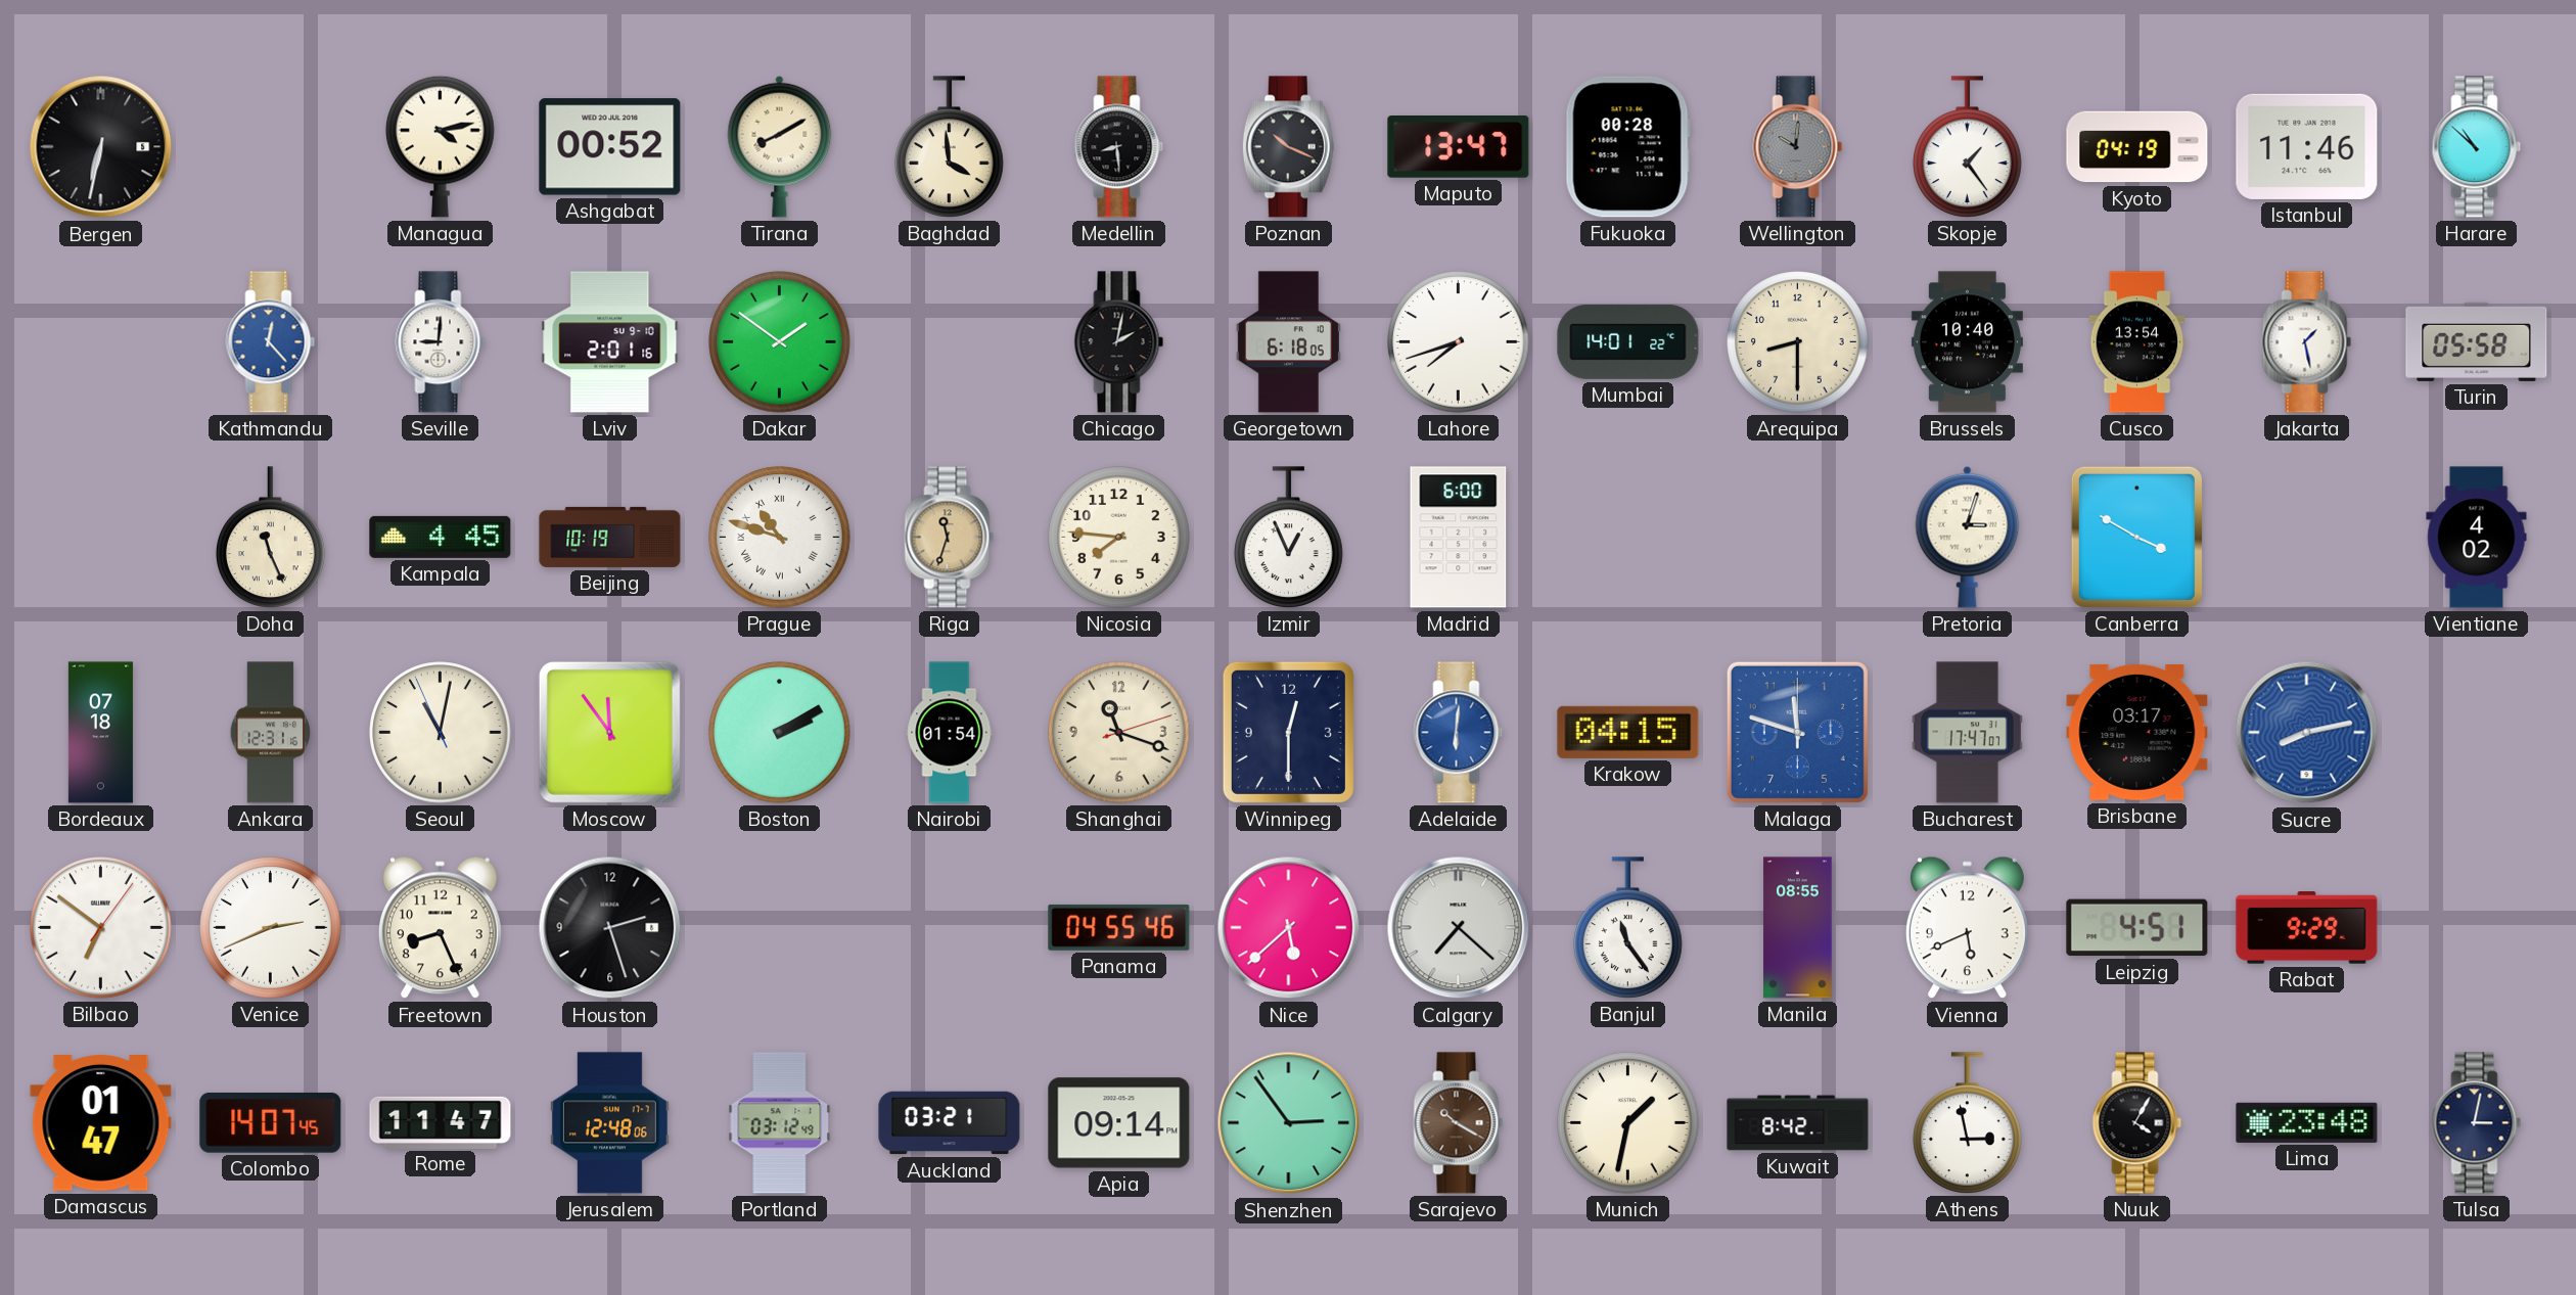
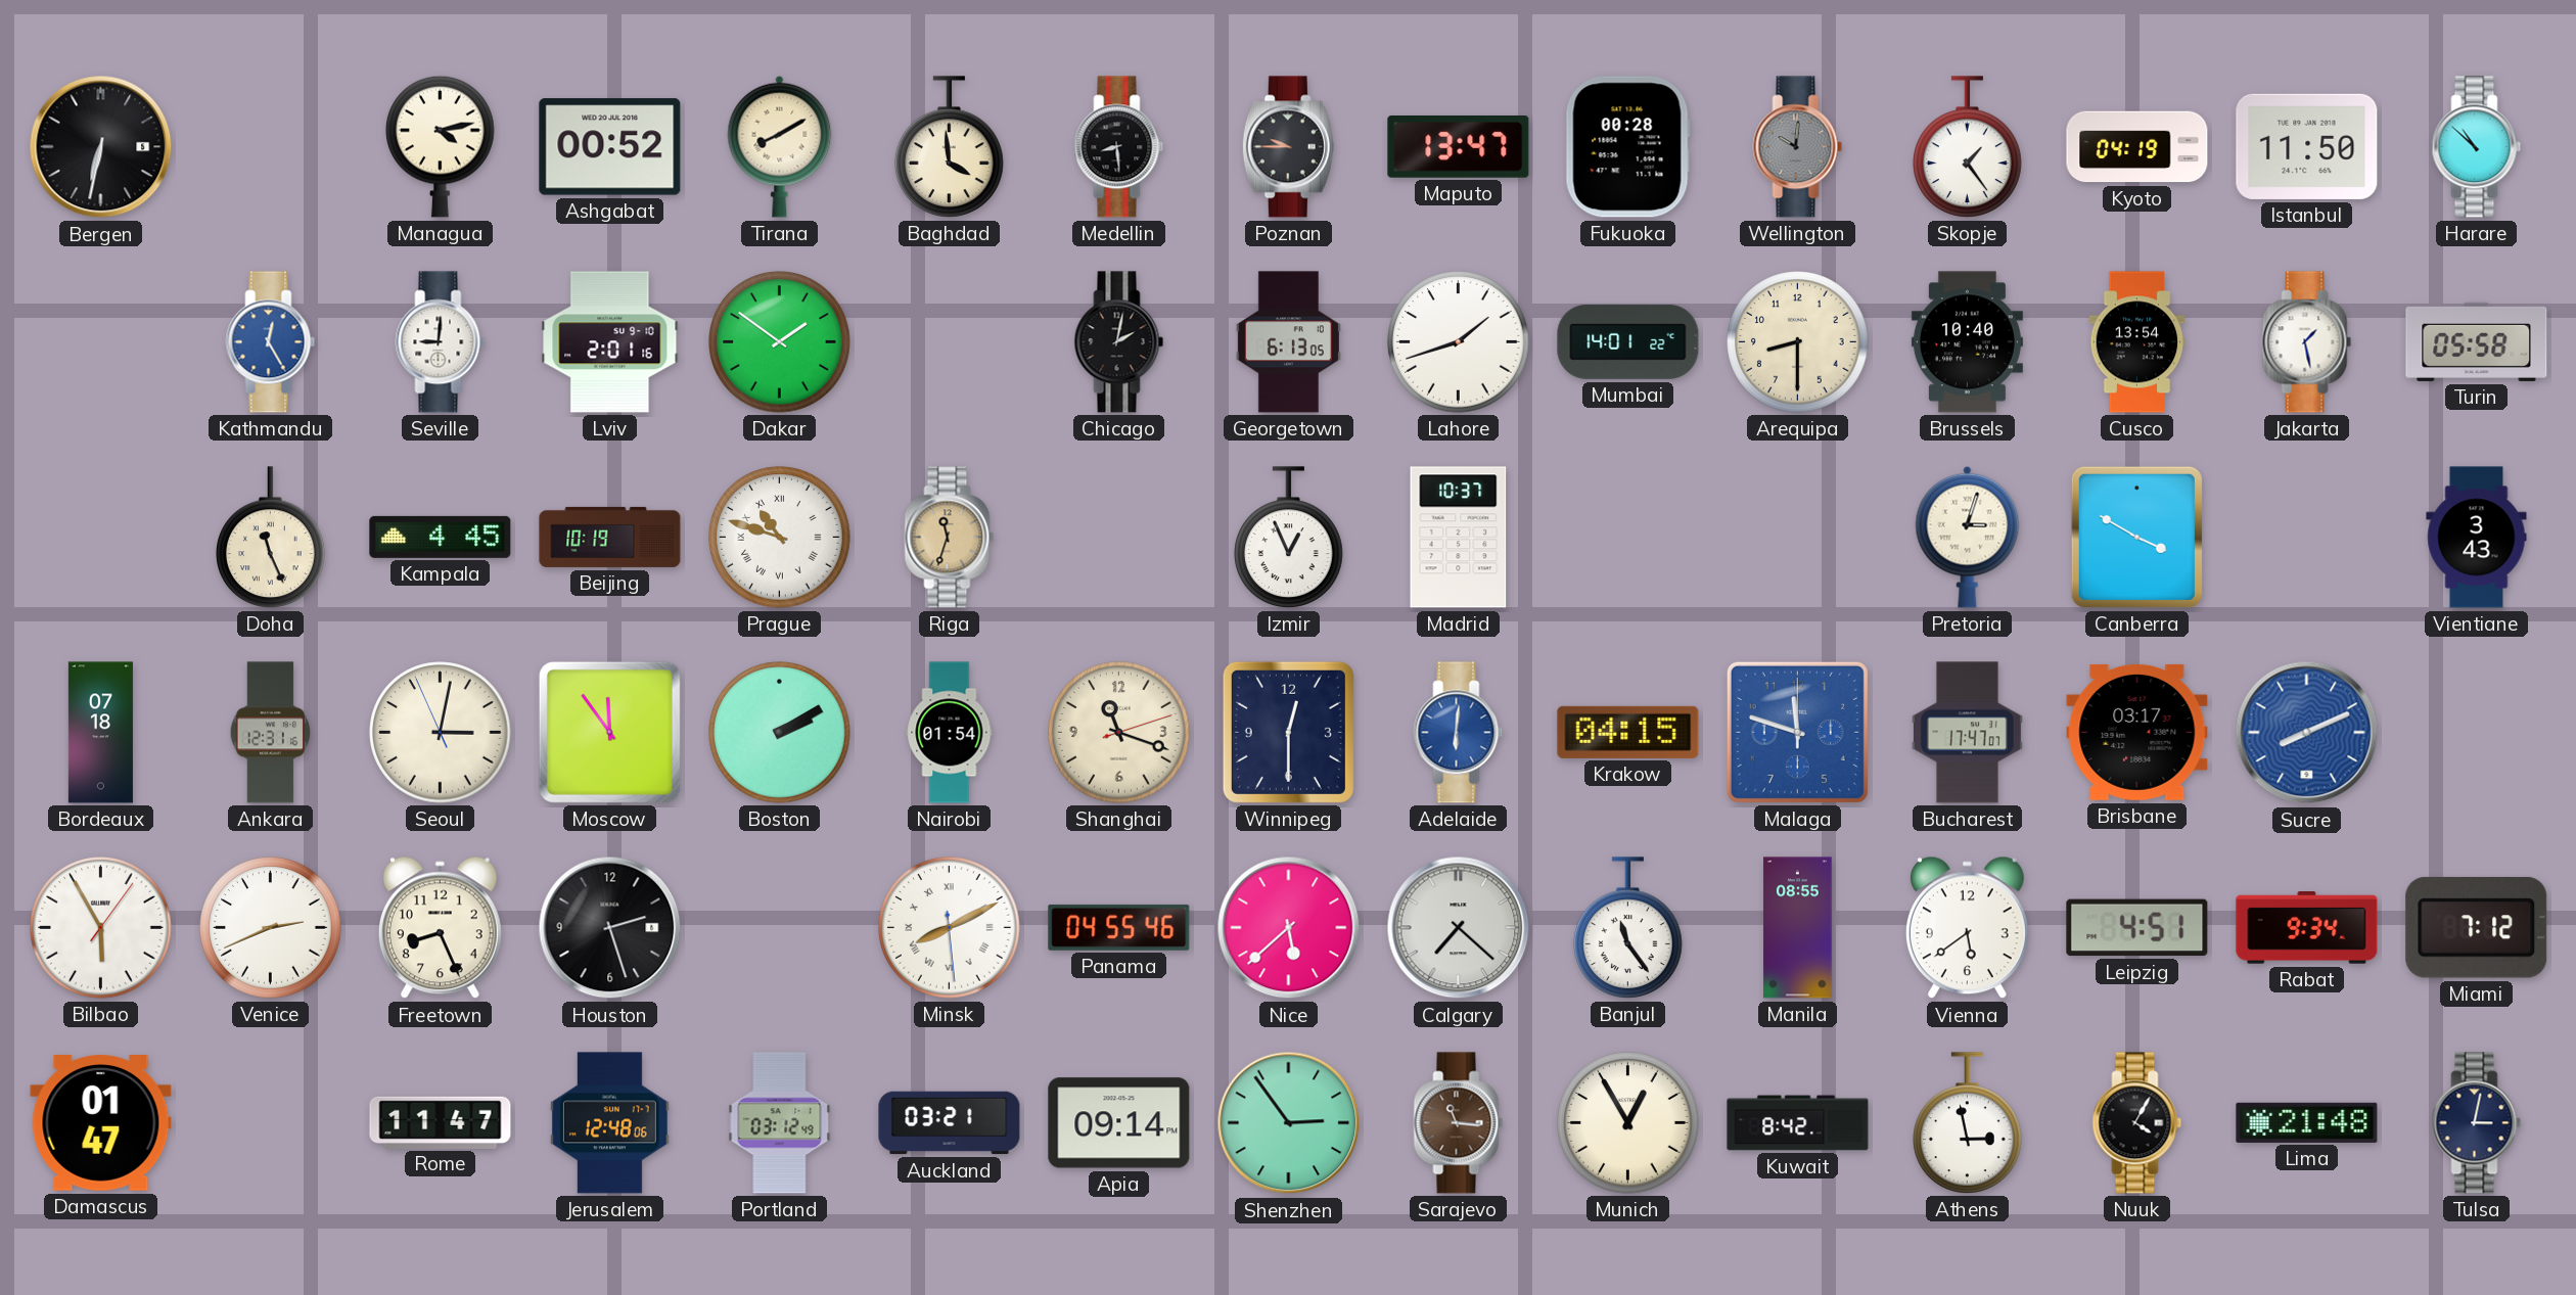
Poznan: 10:19 -> 9:45 (1288, 147)
Istanbul: 11:46 -> 11:50 (2307, 146)
Kathmandu: 12:23 -> 12:25 (271, 342)
Georgetown: 6:18 -> 6:13 (1288, 342)
Lahore: 7:42 -> 1:42 (1459, 342)
Nicosia: 7:46 -> none (1119, 538)
Madrid: 6:00 -> 10:37 (1459, 538)
Vientiane: 4:02 -> 3:43 (2477, 538)
Seoul: 11:01 -> 3:01 (441, 733)
Sucre: 8:13 -> 8:11 (2307, 733)
Bilbao: 6:51 -> 5:55 (101, 928)
Minsk: none -> 8:10 (950, 928)
Vienna: 5:41 -> 5:39 (1967, 928)
Rabat: 9:29 -> 9:34 (2307, 928)
Miami: none -> 7:12 (2477, 927)
Colombo: 14:07 -> none (271, 1122)
Sarajevo: 10:20 -> 11:16 (1459, 1123)
Munich: 1:32 -> 12:55 (1628, 1123)
Lima: 23:48 -> 21:48 (2307, 1122)
